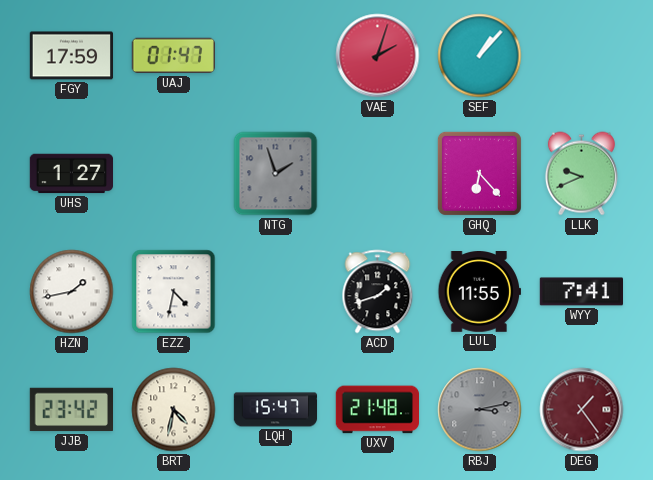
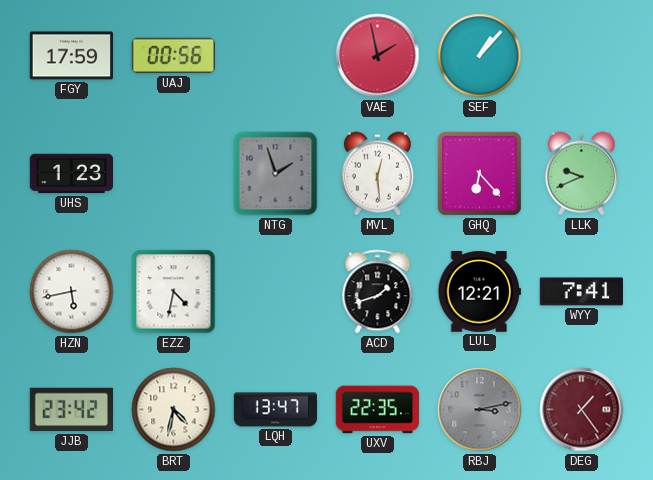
UAJ: 01:47 -> 00:56 (173, 56)
VAE: 2:03 -> 1:58 (378, 56)
UHS: 1:27 -> 1:23 (71, 174)
MVL: none -> 12:29 (377, 174)
HZN: 1:43 -> 5:43 (72, 292)
LUL: 11:55 -> 12:21 (479, 292)
LQH: 15:47 -> 13:47 (276, 410)
UXV: 21:48 -> 22:35 (377, 410)
